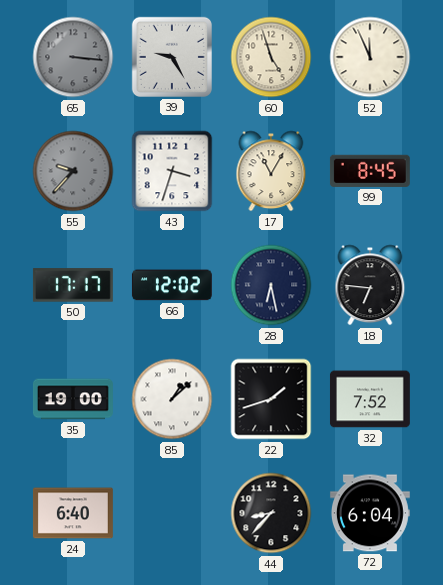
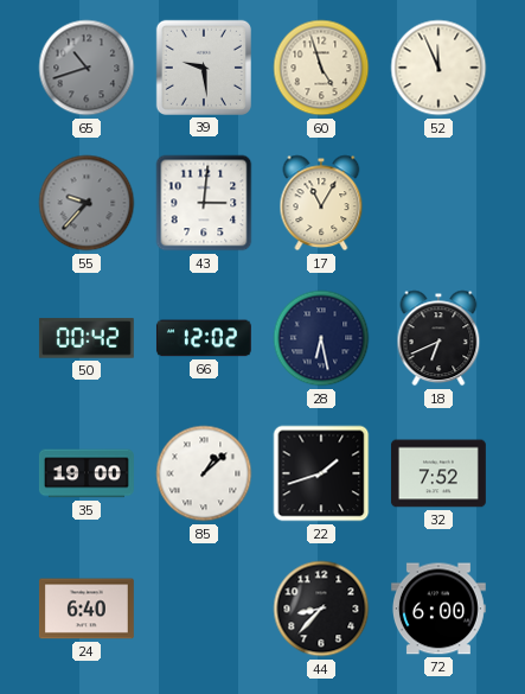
65: 3:16 -> 10:42 (87, 68)
39: 9:25 -> 9:29 (204, 68)
43: 3:33 -> 3:01 (204, 203)
99: 8:45 -> none (370, 171)
50: 17:17 -> 00:42 (87, 338)
18: 6:46 -> 6:41 (438, 338)
72: 6:04 -> 6:00 (438, 609)
